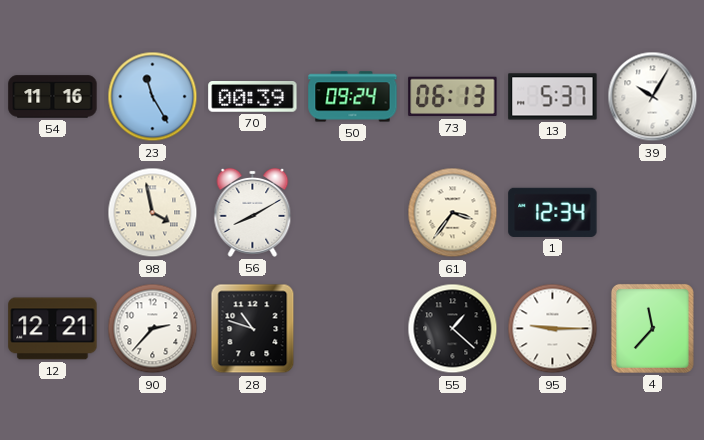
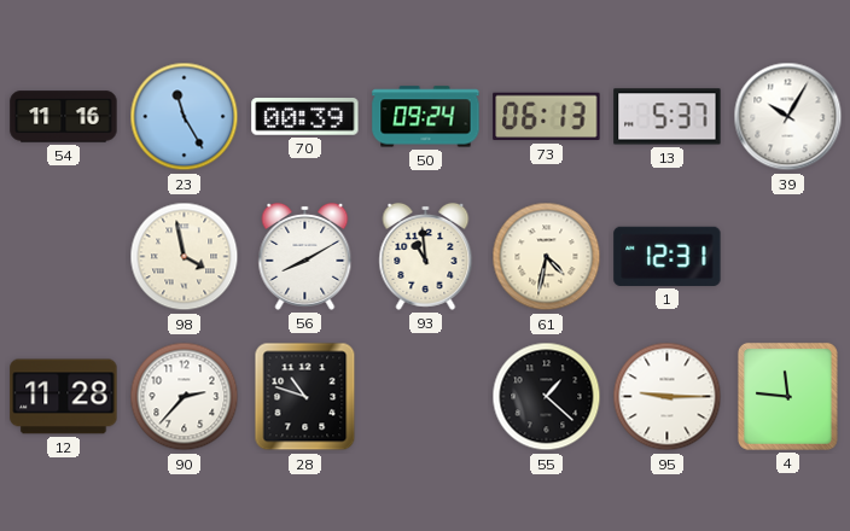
93: none -> 10:59 (426, 256)
61: 3:36 -> 4:32 (547, 257)
1: 12:34 -> 12:31 (668, 256)
12: 12:21 -> 11:28 (64, 397)
4: 11:37 -> 11:46 (787, 396)
